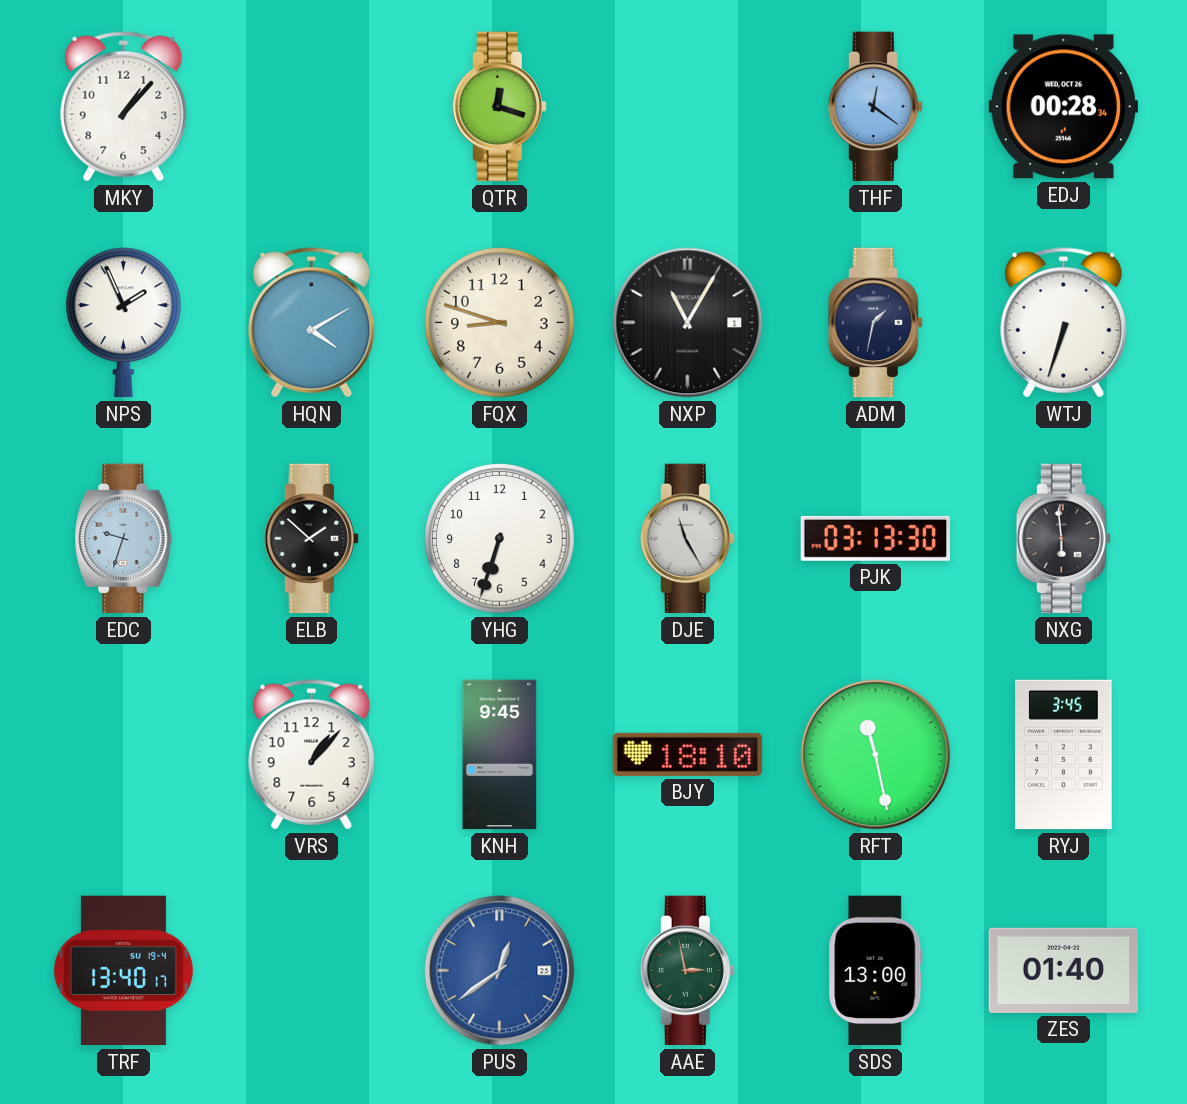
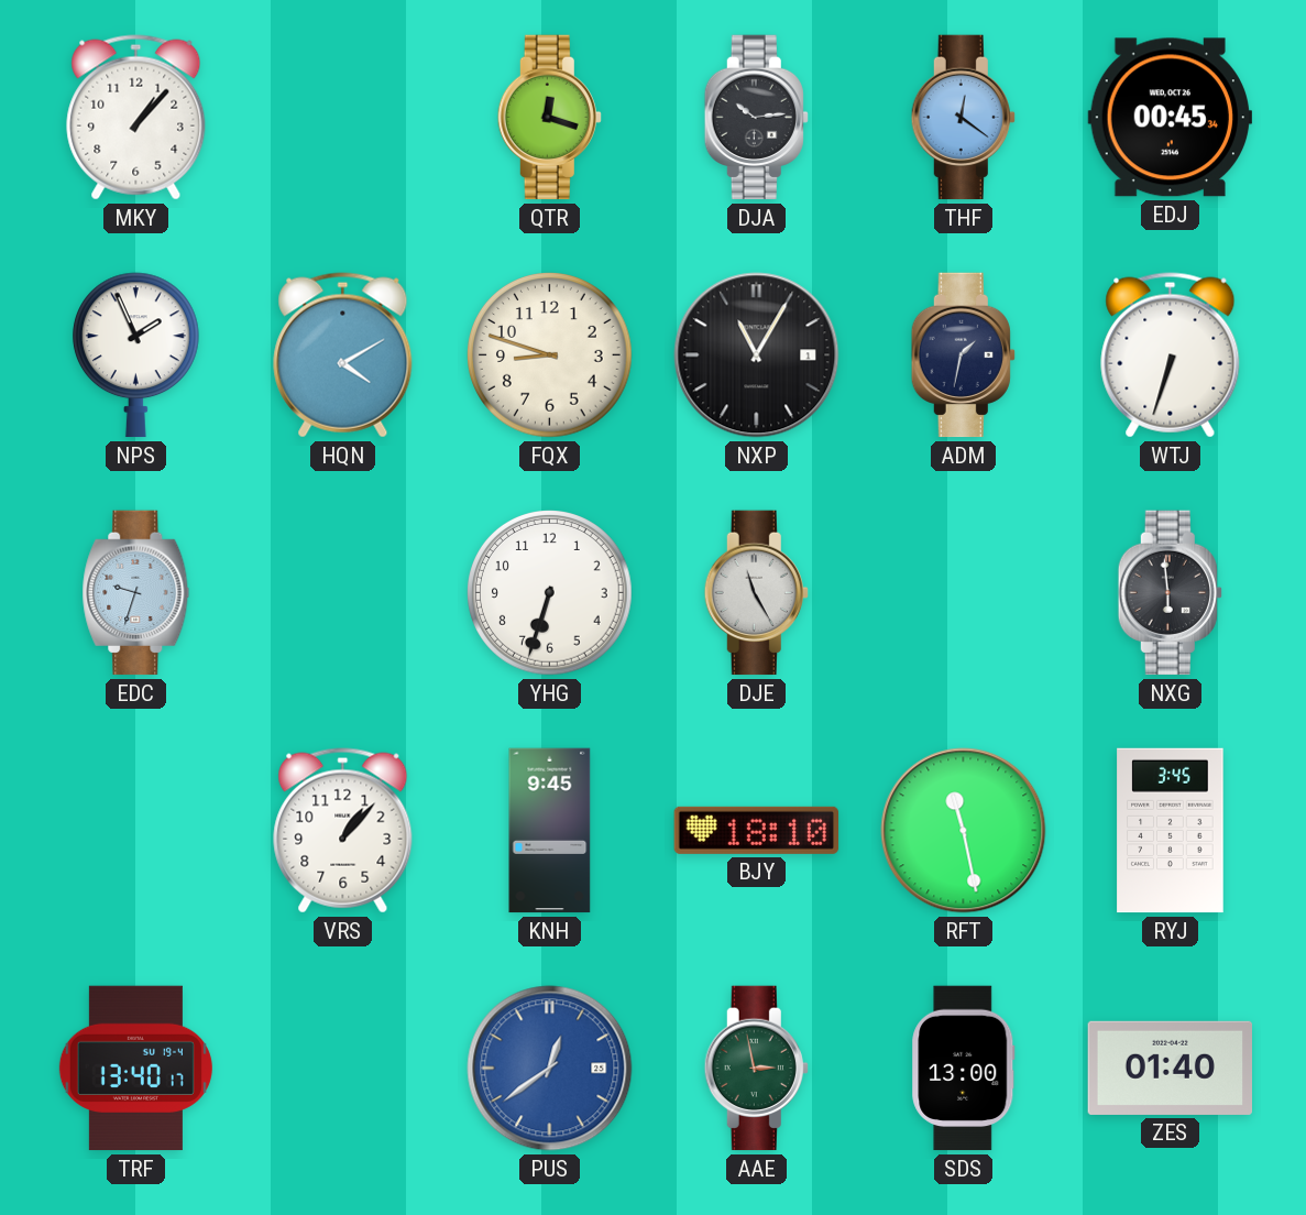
DJA: none -> 10:14 (756, 118)
EDJ: 00:28 -> 00:45 (1170, 118)
ELB: 1:52 -> none (311, 539)
PJK: 03:13 -> none (875, 538)
